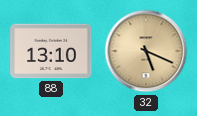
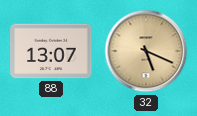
88: 13:10 -> 13:07 (51, 51)
